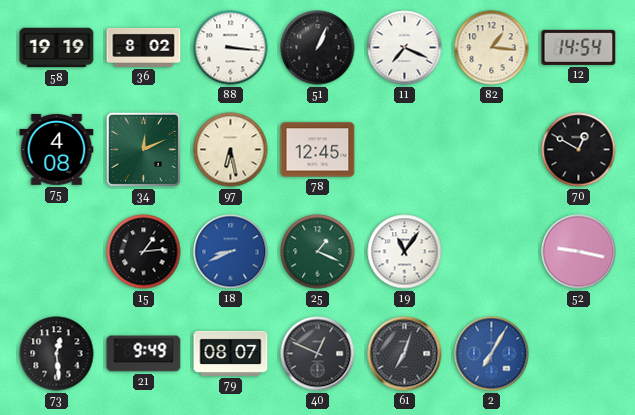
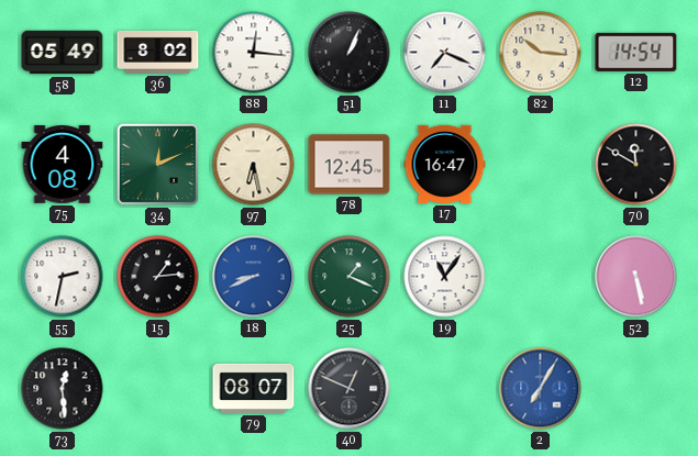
58: 19:19 -> 05:49 (63, 53)
88: 3:16 -> 12:16 (254, 53)
82: 1:16 -> 10:16 (541, 53)
17: none -> 16:47 (445, 164)
70: 12:50 -> 11:50 (636, 165)
55: none -> 2:32 (63, 277)
52: 9:17 -> 5:28 (636, 277)
21: 9:49 -> none (144, 354)
61: 7:03 -> none (405, 354)
